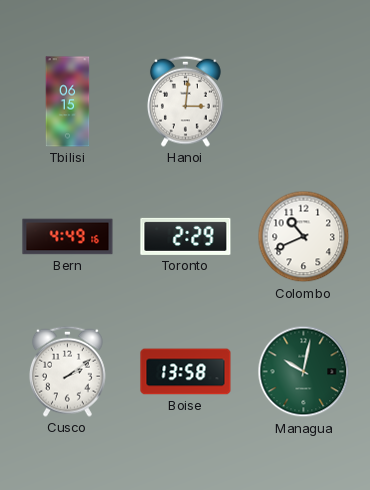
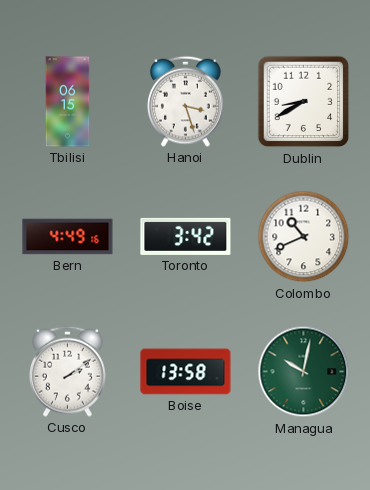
Hanoi: 3:01 -> 3:27 (186, 101)
Dublin: none -> 8:40 (304, 102)
Toronto: 2:29 -> 3:42 (186, 236)
